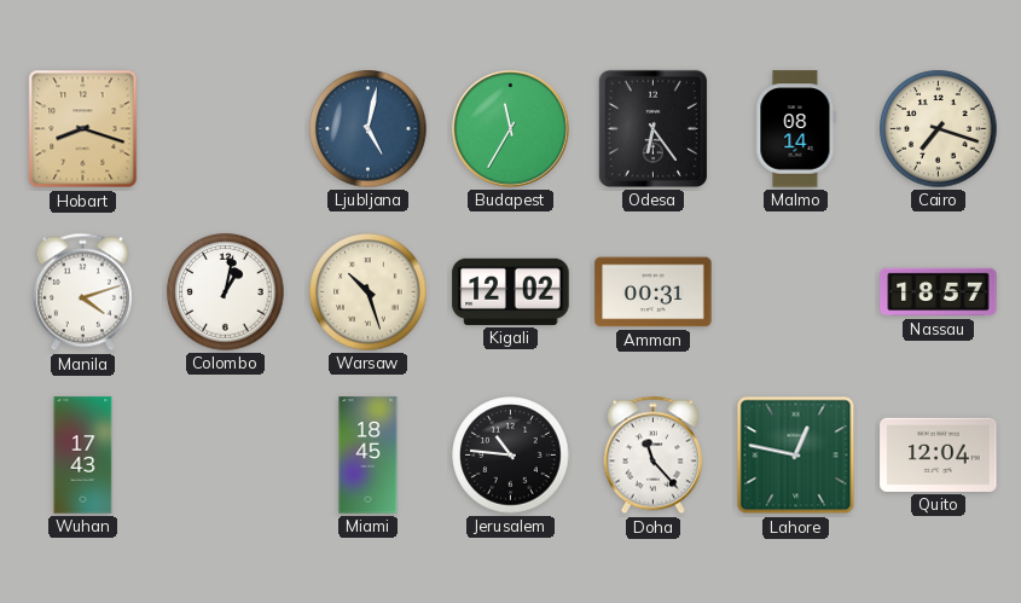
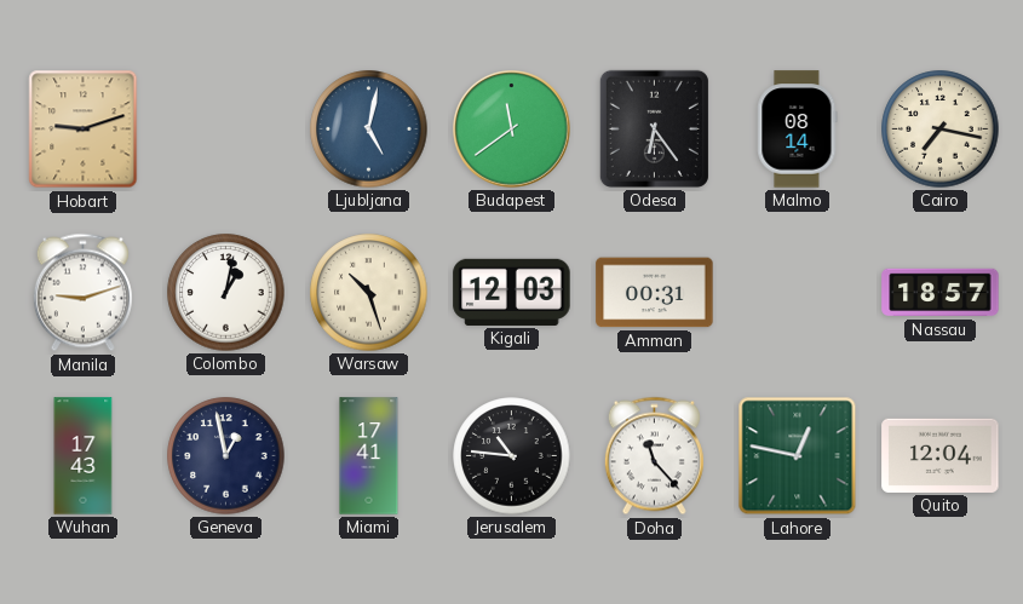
Hobart: 8:18 -> 9:12 (84, 130)
Budapest: 11:35 -> 11:39 (512, 130)
Cairo: 7:18 -> 7:17 (941, 130)
Manila: 4:12 -> 9:12 (82, 293)
Kigali: 12:02 -> 12:03 (512, 292)
Geneva: none -> 12:58 (226, 456)
Miami: 18:45 -> 17:41 (369, 456)
